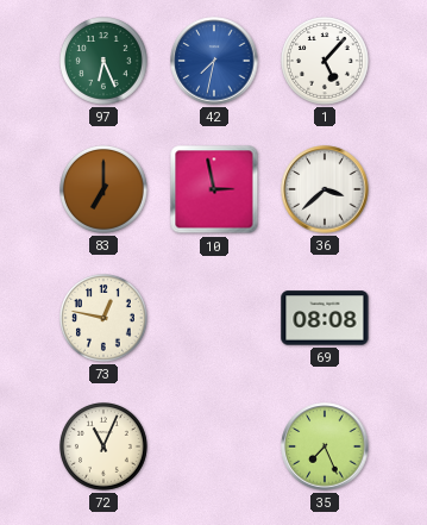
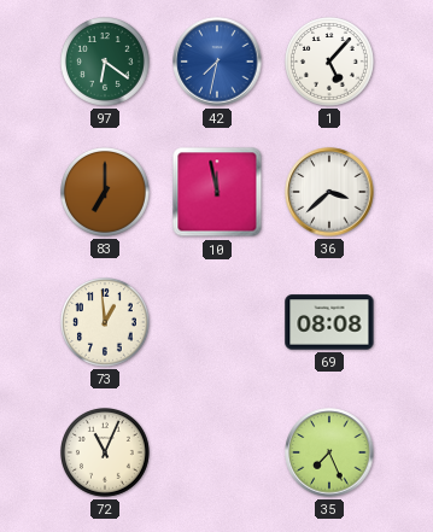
97: 6:26 -> 6:21 (106, 63)
10: 2:58 -> 11:58 (217, 192)
73: 12:47 -> 12:59 (106, 323)
